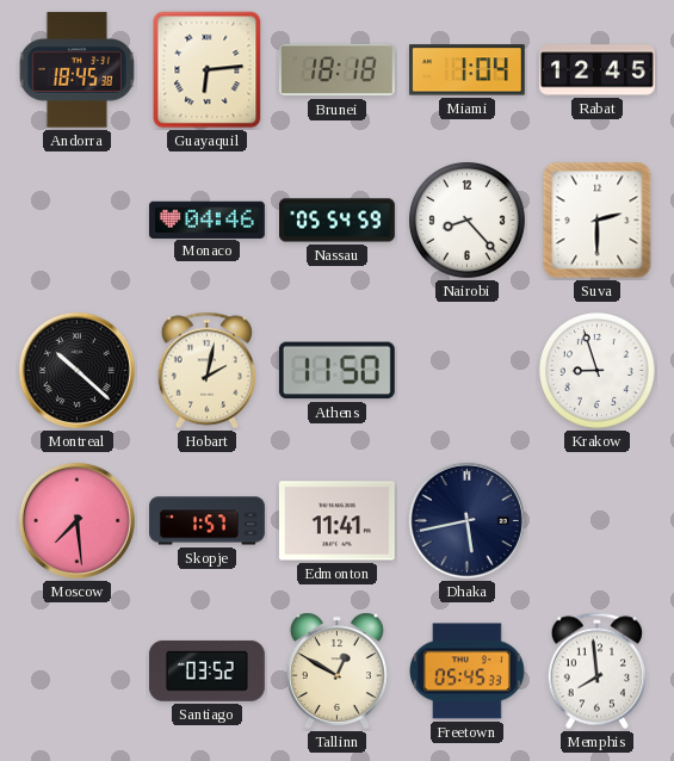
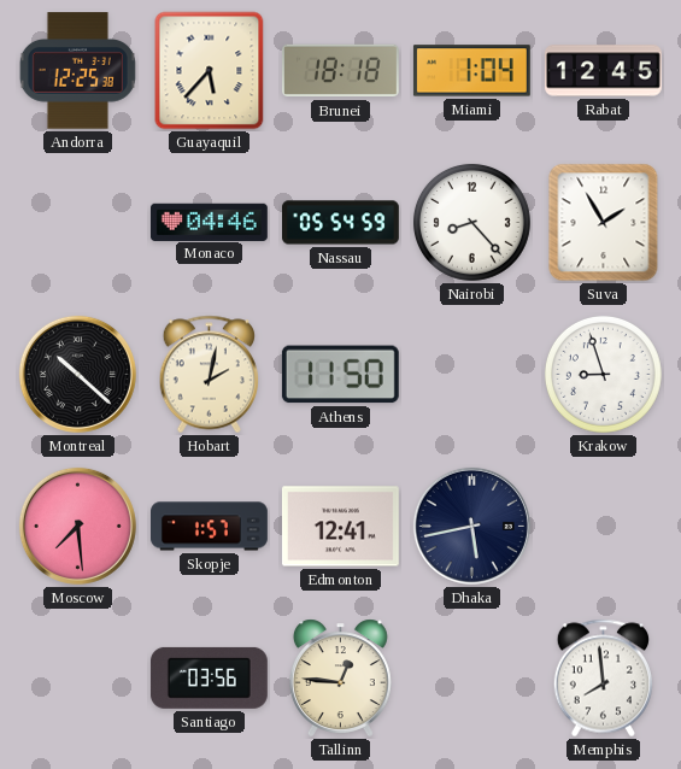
Andorra: 18:45 -> 12:25 (77, 71)
Guayaquil: 6:14 -> 5:37 (210, 71)
Suva: 2:30 -> 1:55 (604, 223)
Edmonton: 11:41 -> 12:41 (340, 527)
Santiago: 03:52 -> 03:56 (209, 677)
Tallinn: 12:50 -> 12:46 (340, 677)
Freetown: 05:45 -> none (468, 672)
